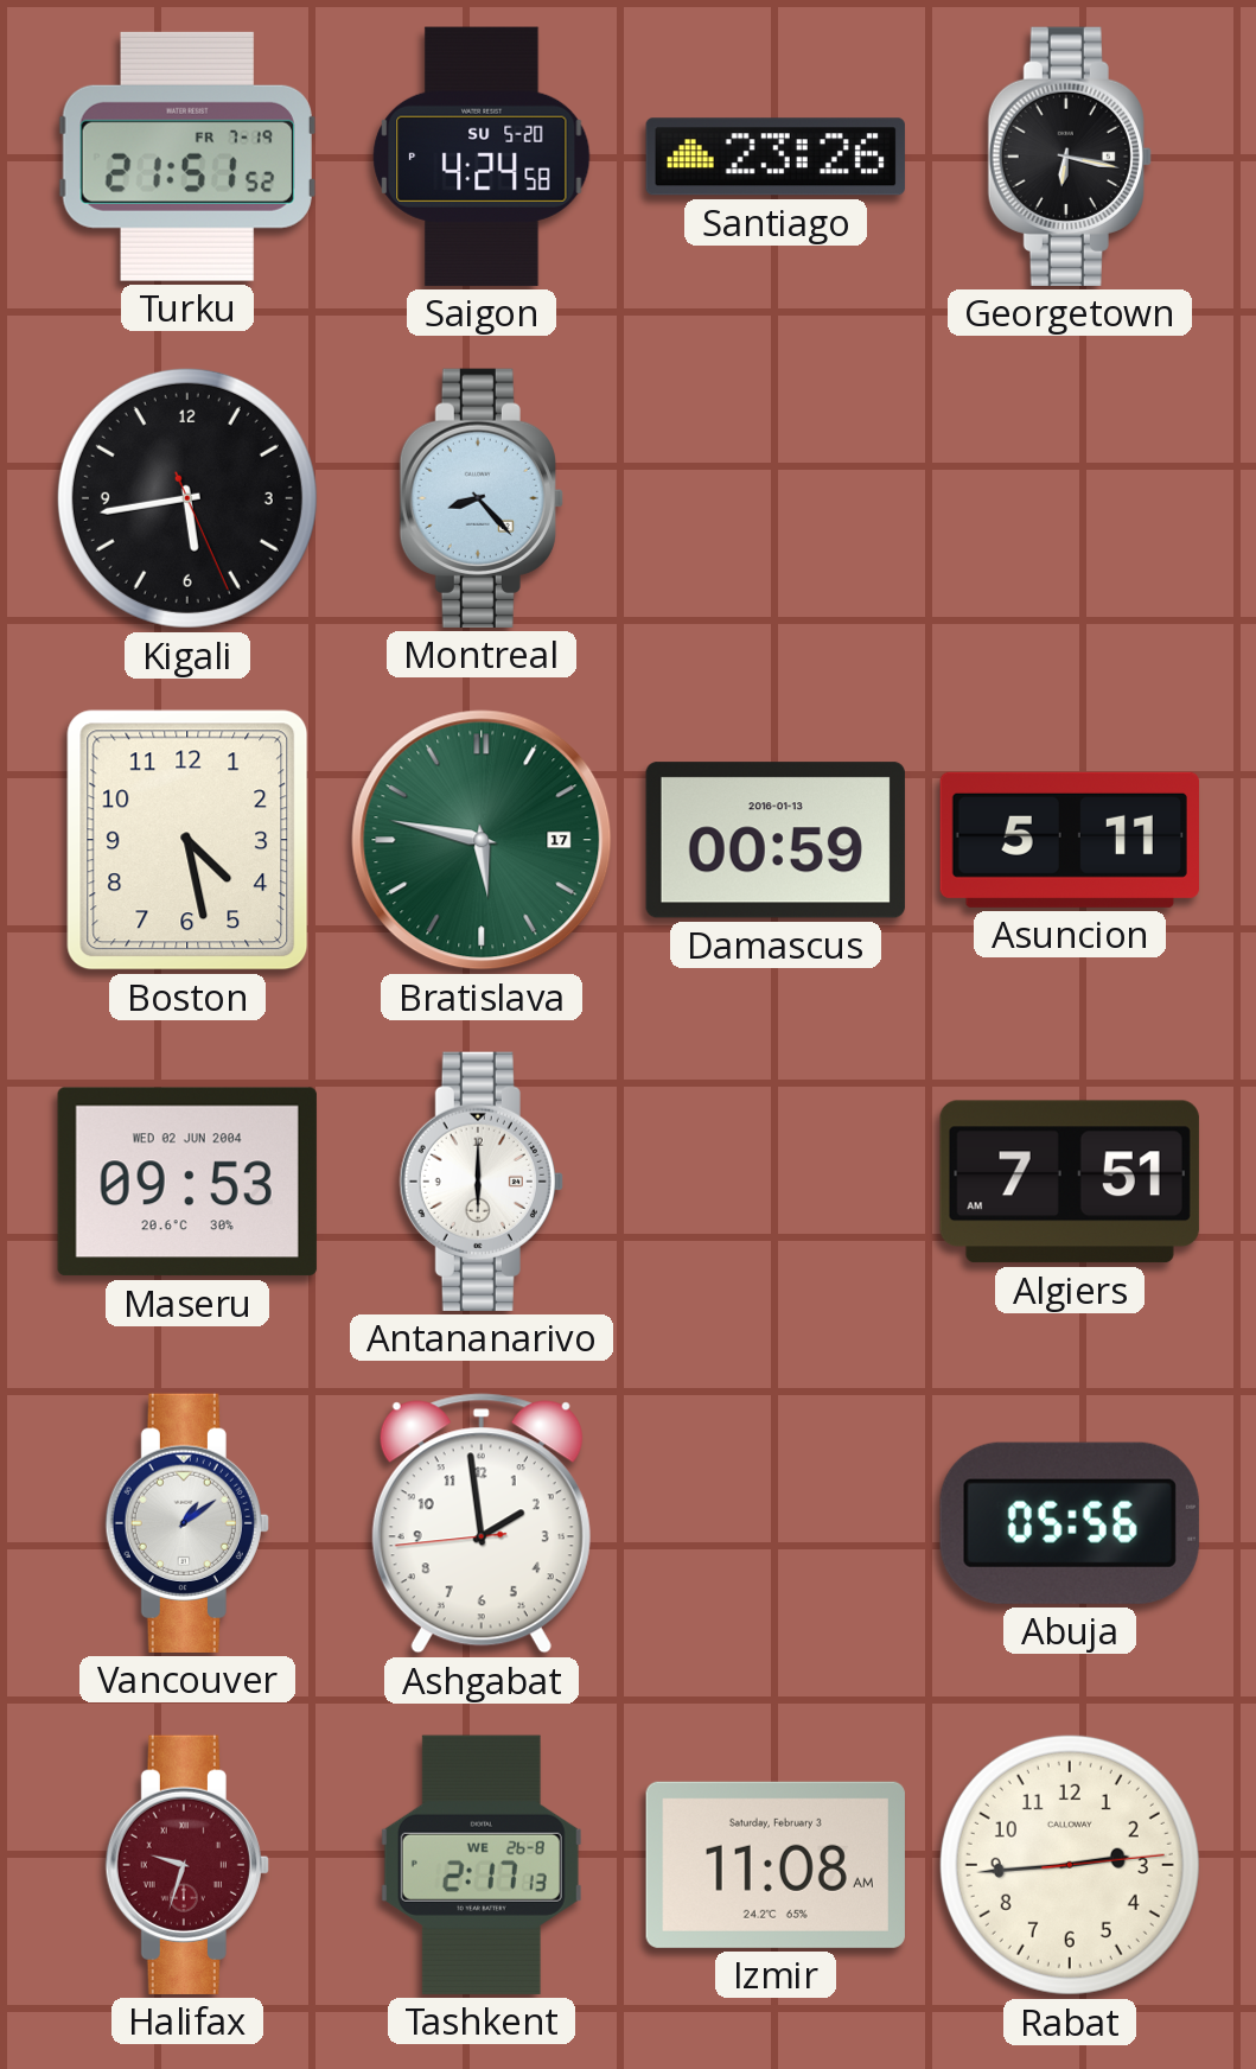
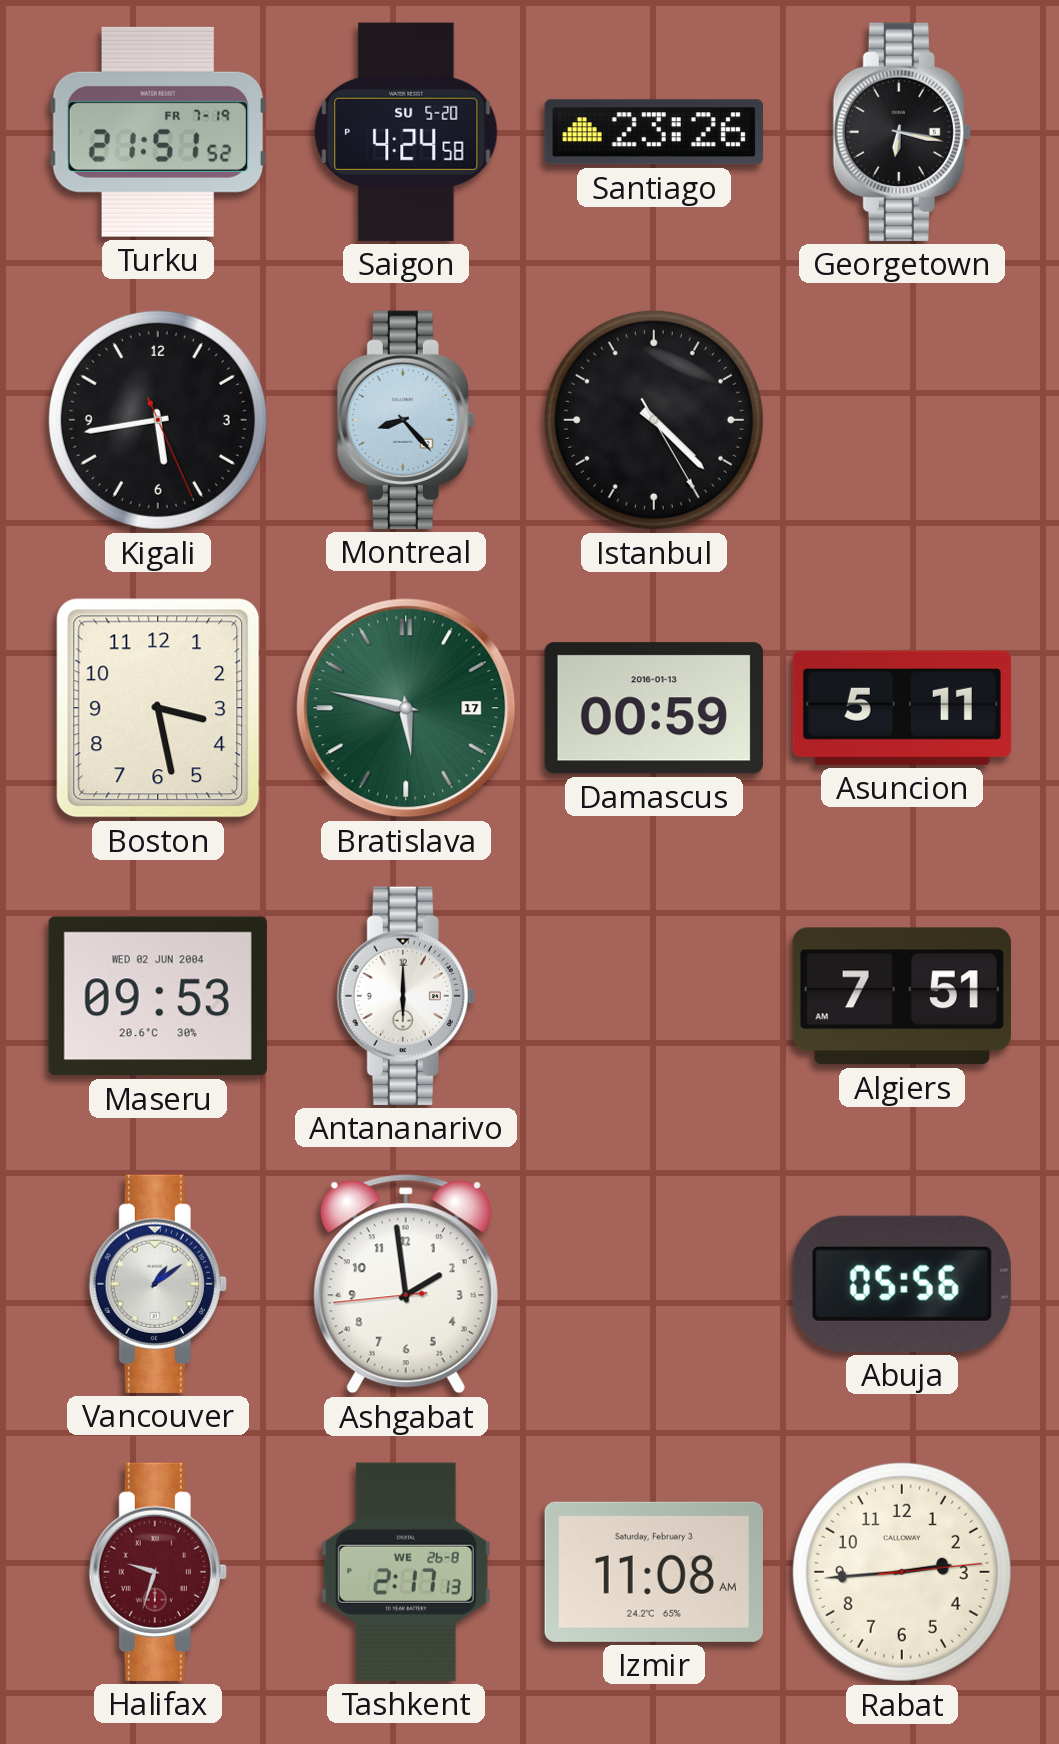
Istanbul: none -> 4:22 (654, 420)
Boston: 4:28 -> 3:28 (158, 708)
